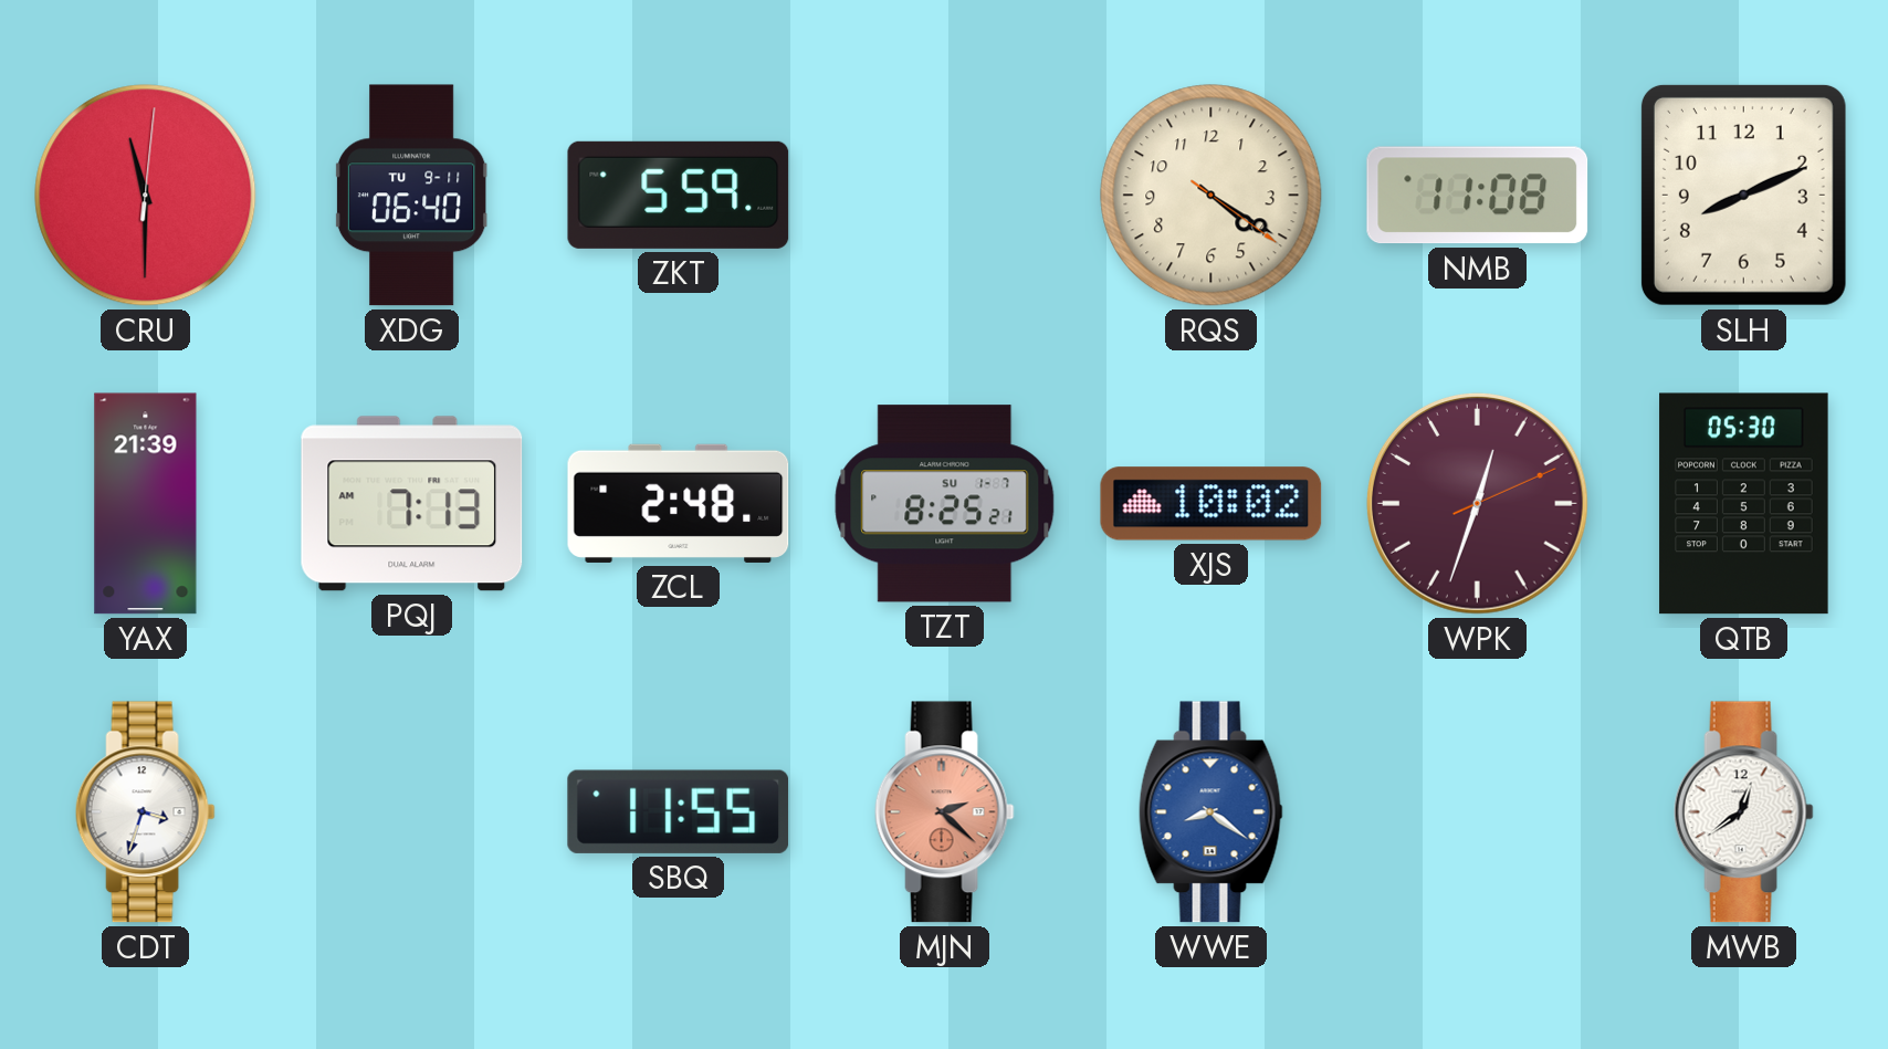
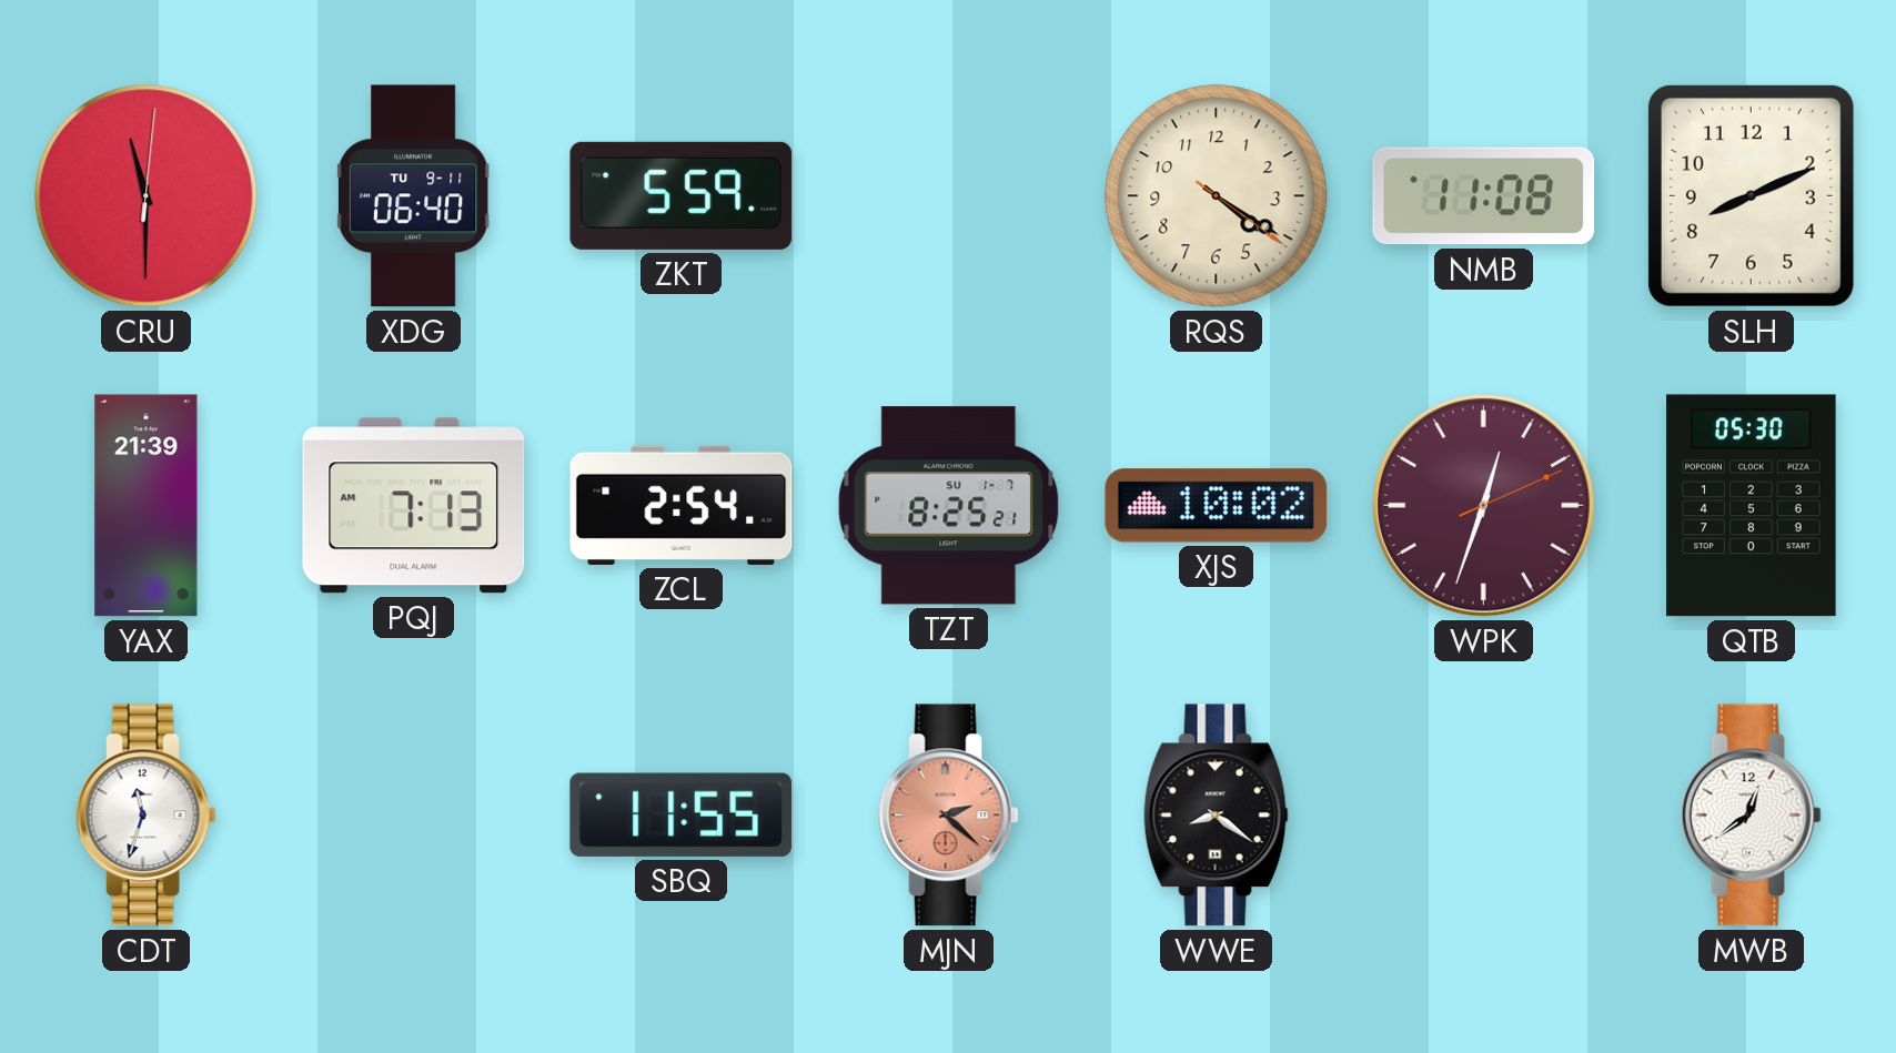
ZCL: 2:48 -> 2:54 (682, 505)
CDT: 3:33 -> 11:33 (145, 816)
WWE dial: blue -> black (1216, 816)
